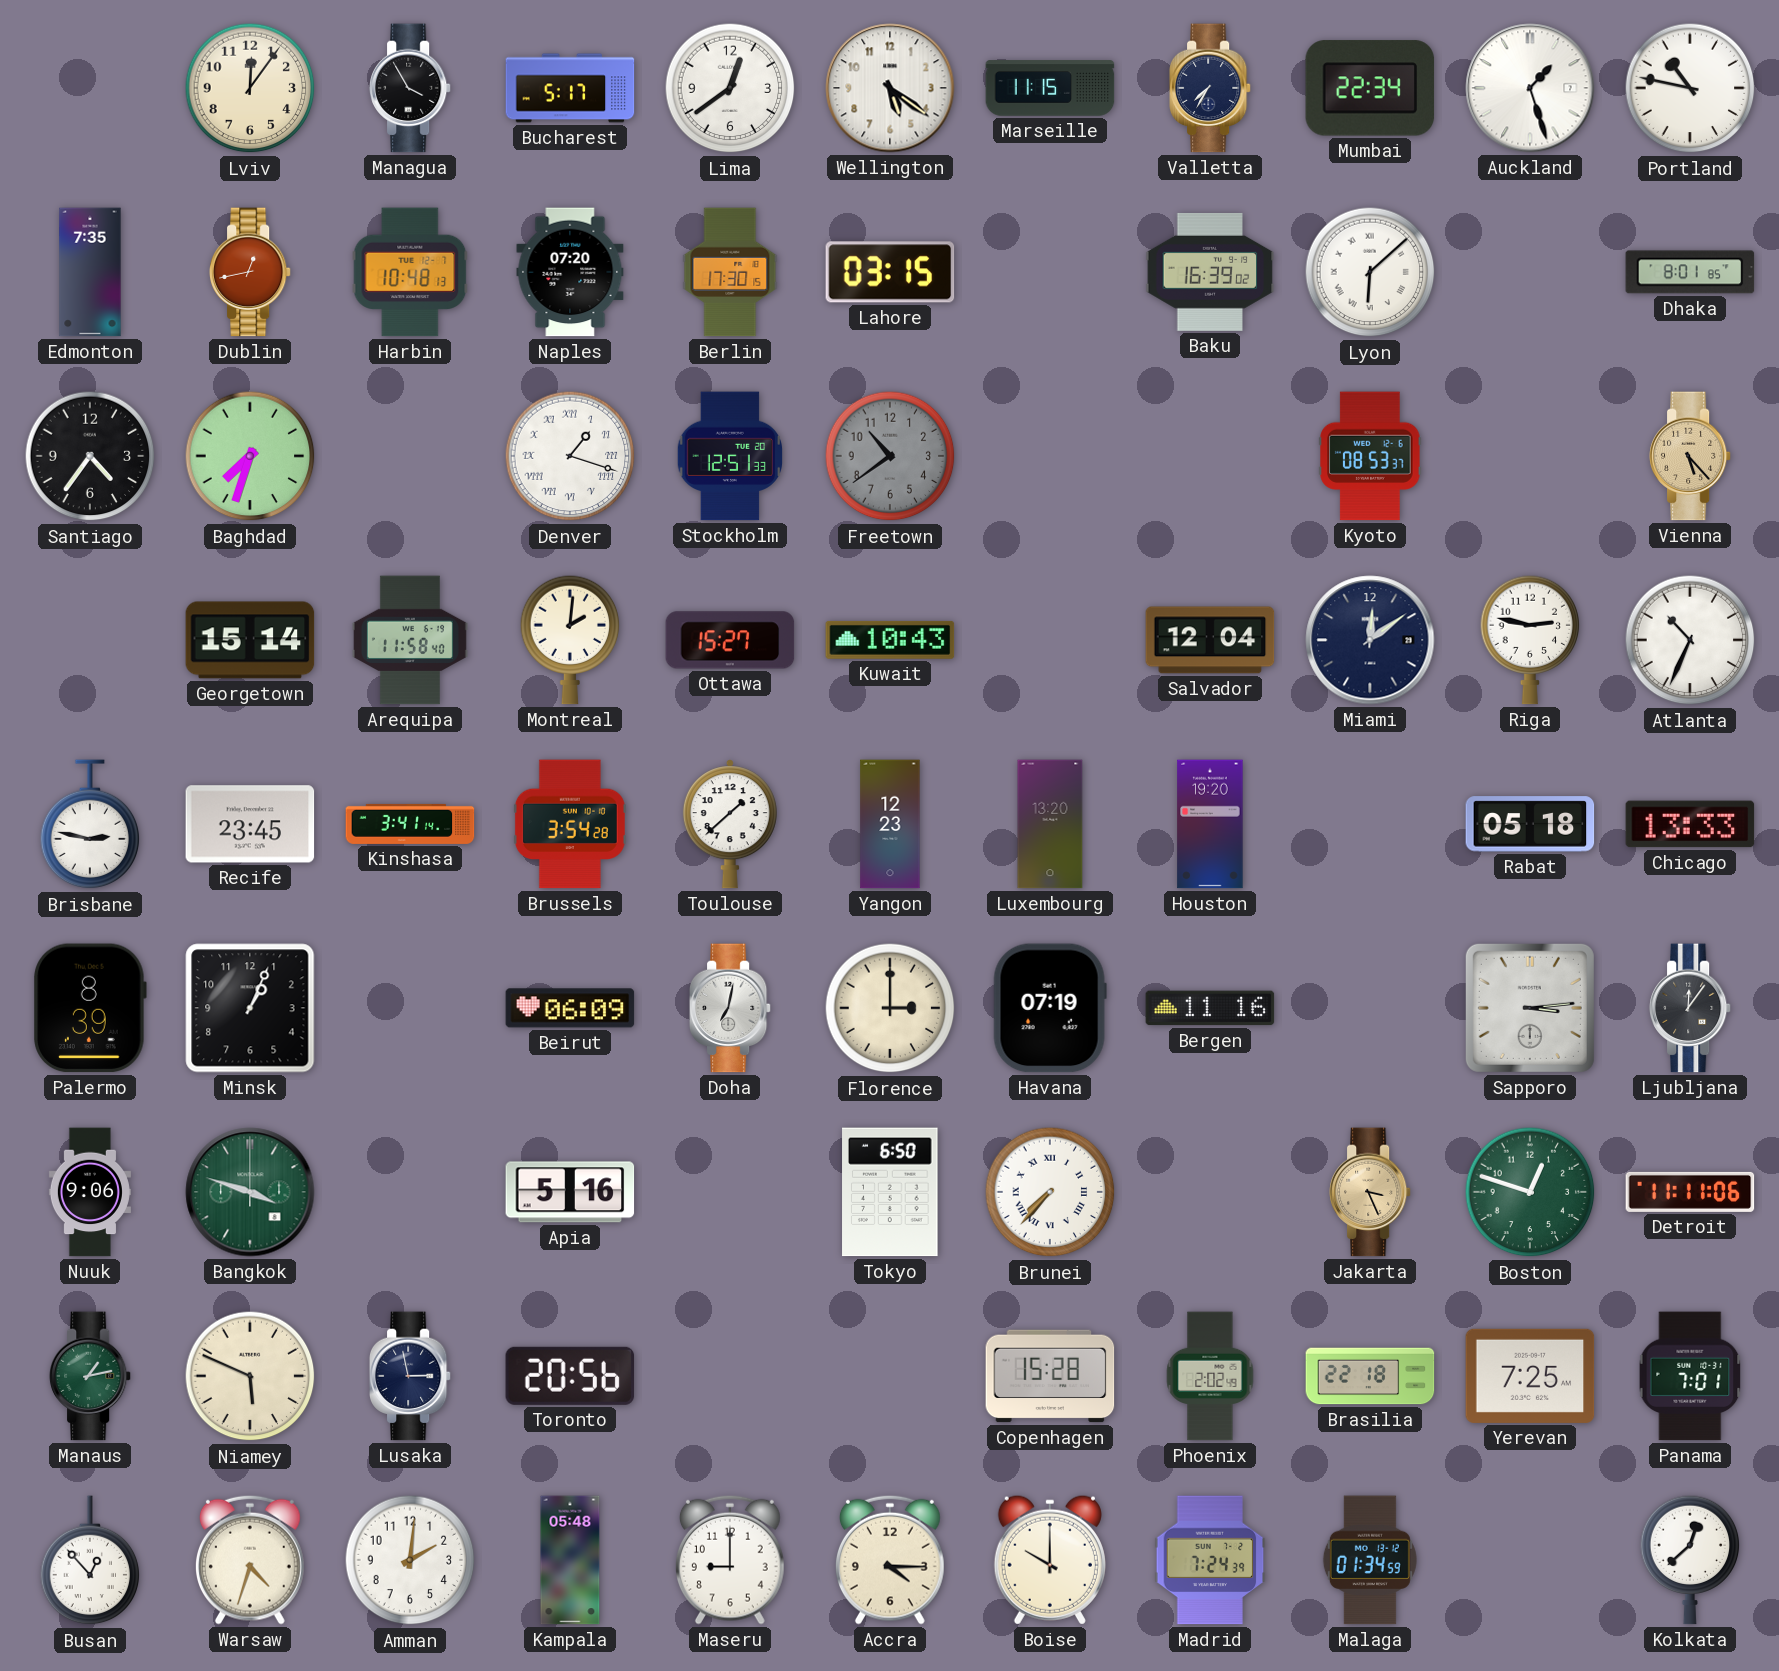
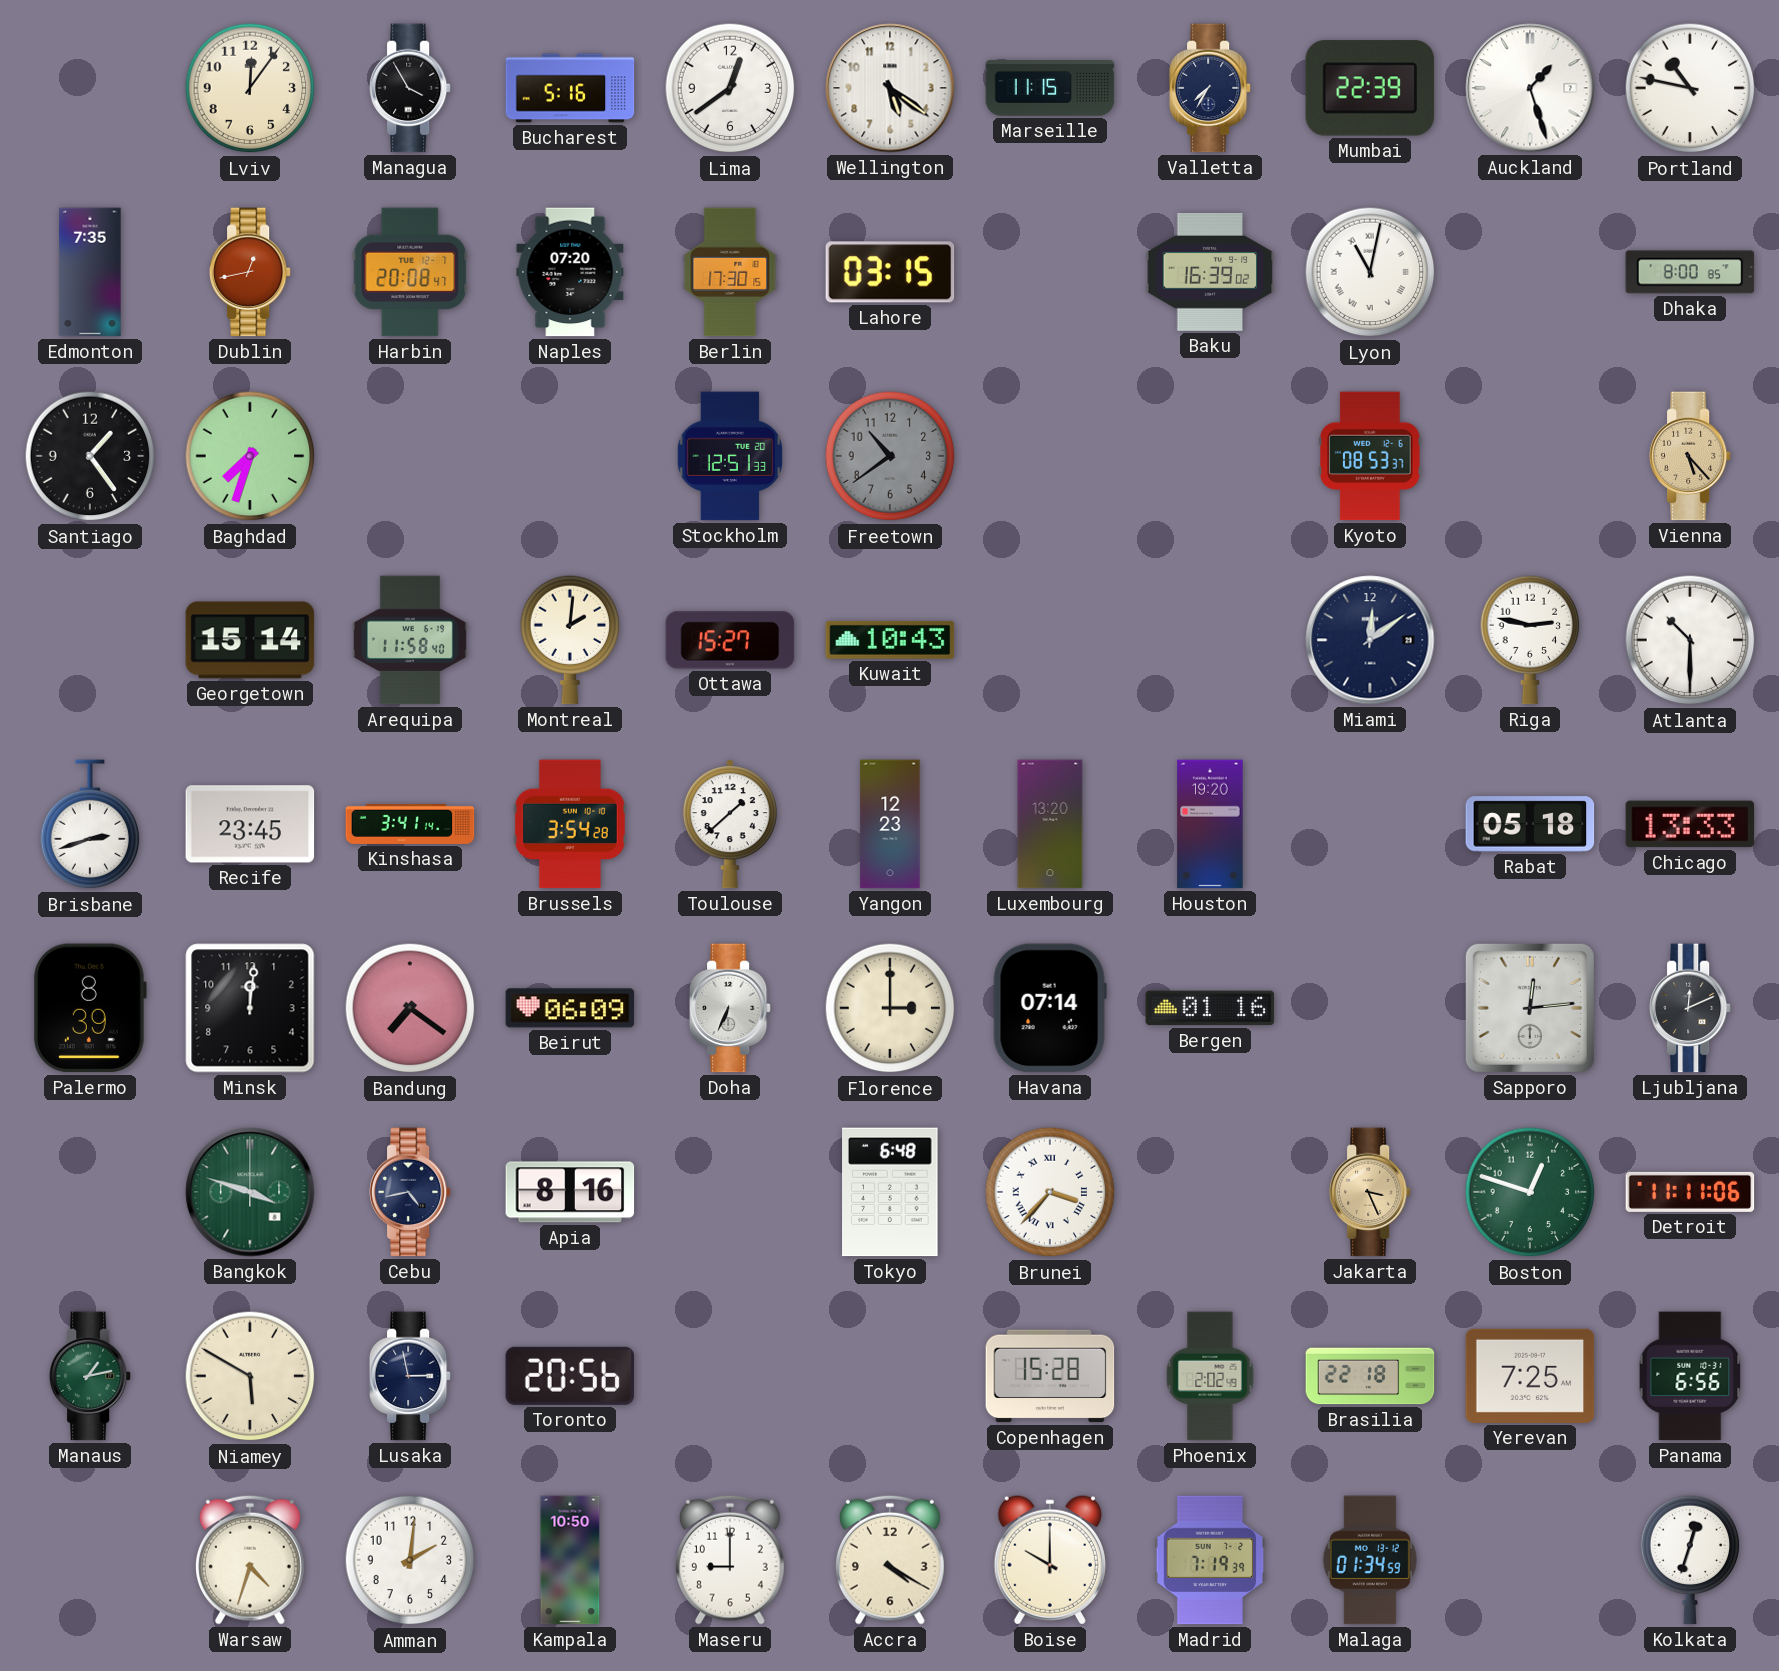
Bucharest: 5:17 -> 5:16 (570, 88)
Mumbai: 22:34 -> 22:39 (1370, 88)
Harbin: 10:48 -> 20:08 (410, 272)
Lyon: 6:08 -> 11:02 (1370, 272)
Dhaka: 8:01 -> 8:00 (1690, 272)
Santiago: 4:36 -> 1:24 (90, 456)
Denver: 1:18 -> none (570, 456)
Salvador: 12:04 -> none (1210, 640)
Atlanta: 10:34 -> 10:30 (1690, 640)
Brisbane: 2:47 -> 2:42 (90, 825)
Minsk: 1:04 -> 12:01 (250, 1008)
Bandung: none -> 7:21 (410, 1008)
Doha: 7:02 -> 6:34 (730, 1008)
Havana: 07:19 -> 07:14 (1050, 1008)
Bergen: 11:16 -> 01:16 (1210, 1008)
Sapporo: 3:14 -> 12:14 (1530, 1008)
Ljubljana: 12:06 -> 12:11 (1690, 1008)
Nuuk: 9:06 -> none (90, 1192)
Cebu: none -> 4:43 (410, 1192)
Apia: 5:16 -> 8:16 (570, 1192)
Tokyo: 6:50 -> 6:48 (890, 1192)
Brunei: 7:37 -> 3:37 (1050, 1192)
Niamey: 5:49 -> 5:50 (250, 1376)
Panama: 7:01 -> 6:56 (1690, 1376)
Busan: 12:53 -> none (90, 1561)
Kampala: 05:48 -> 10:50 (570, 1560)
Accra: 4:15 -> 4:20 (890, 1560)
Madrid: 7:24 -> 7:19 (1210, 1560)
Kolkata: 12:38 -> 12:33 (1690, 1560)
